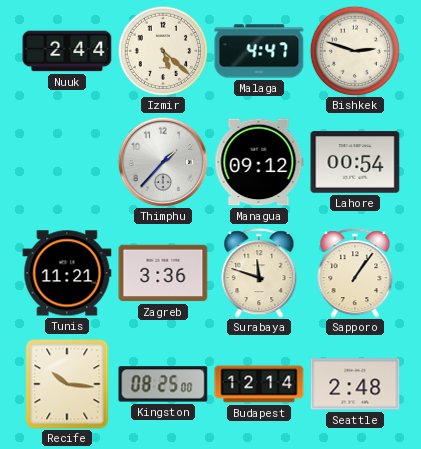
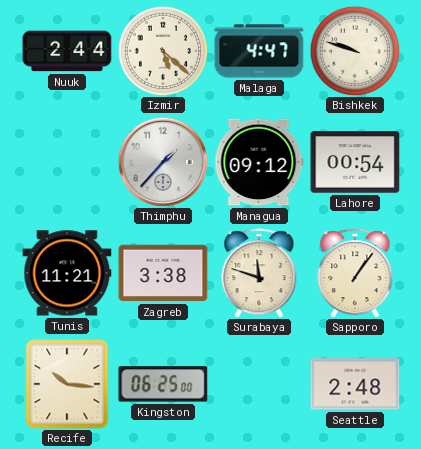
Bishkek: 2:48 -> 9:48 (355, 51)
Zagreb: 3:36 -> 3:38 (163, 273)
Kingston: 08:25 -> 06:25 (163, 384)
Budapest: 12:14 -> none (259, 384)
